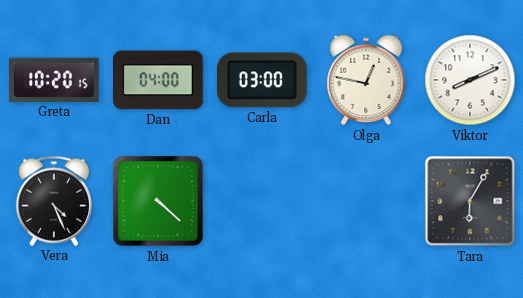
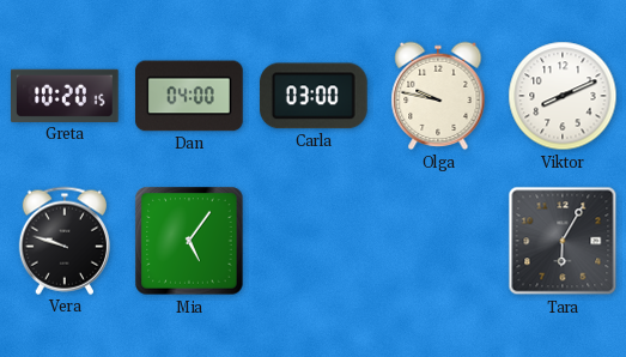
Olga: 12:47 -> 9:47 (438, 96)
Vera: 4:26 -> 9:48 (65, 241)
Mia: 4:22 -> 5:06 (189, 241)
